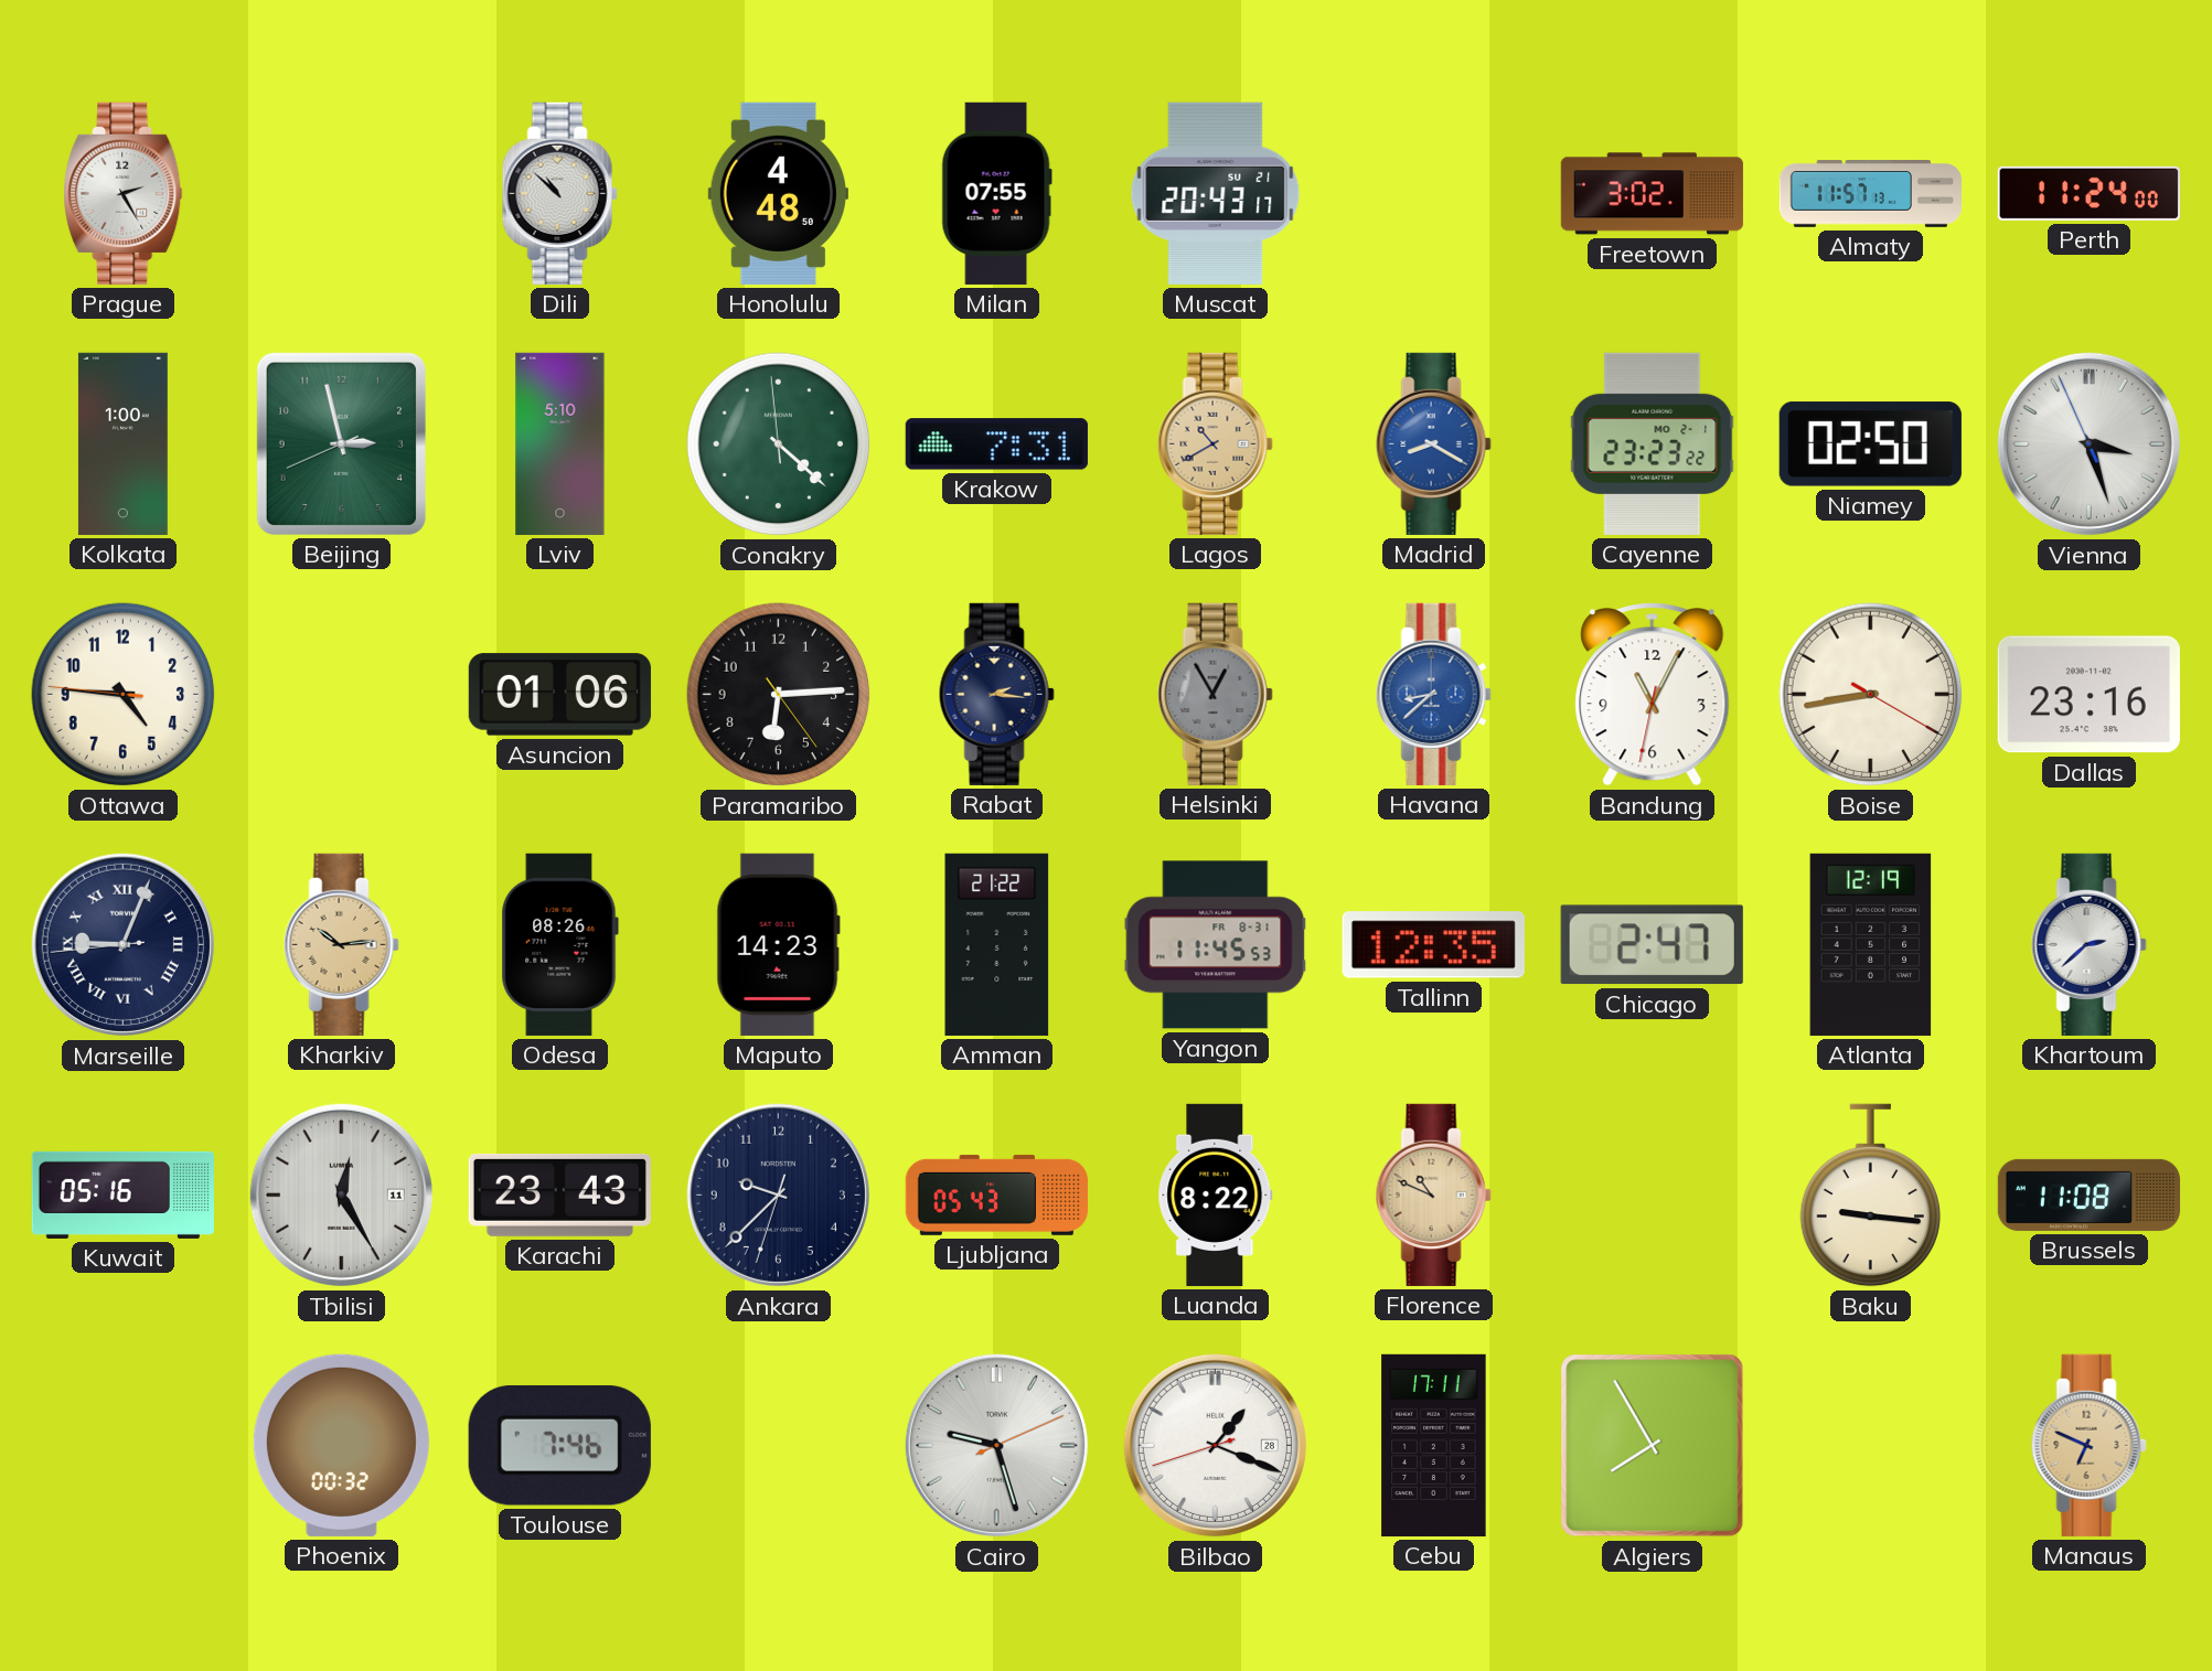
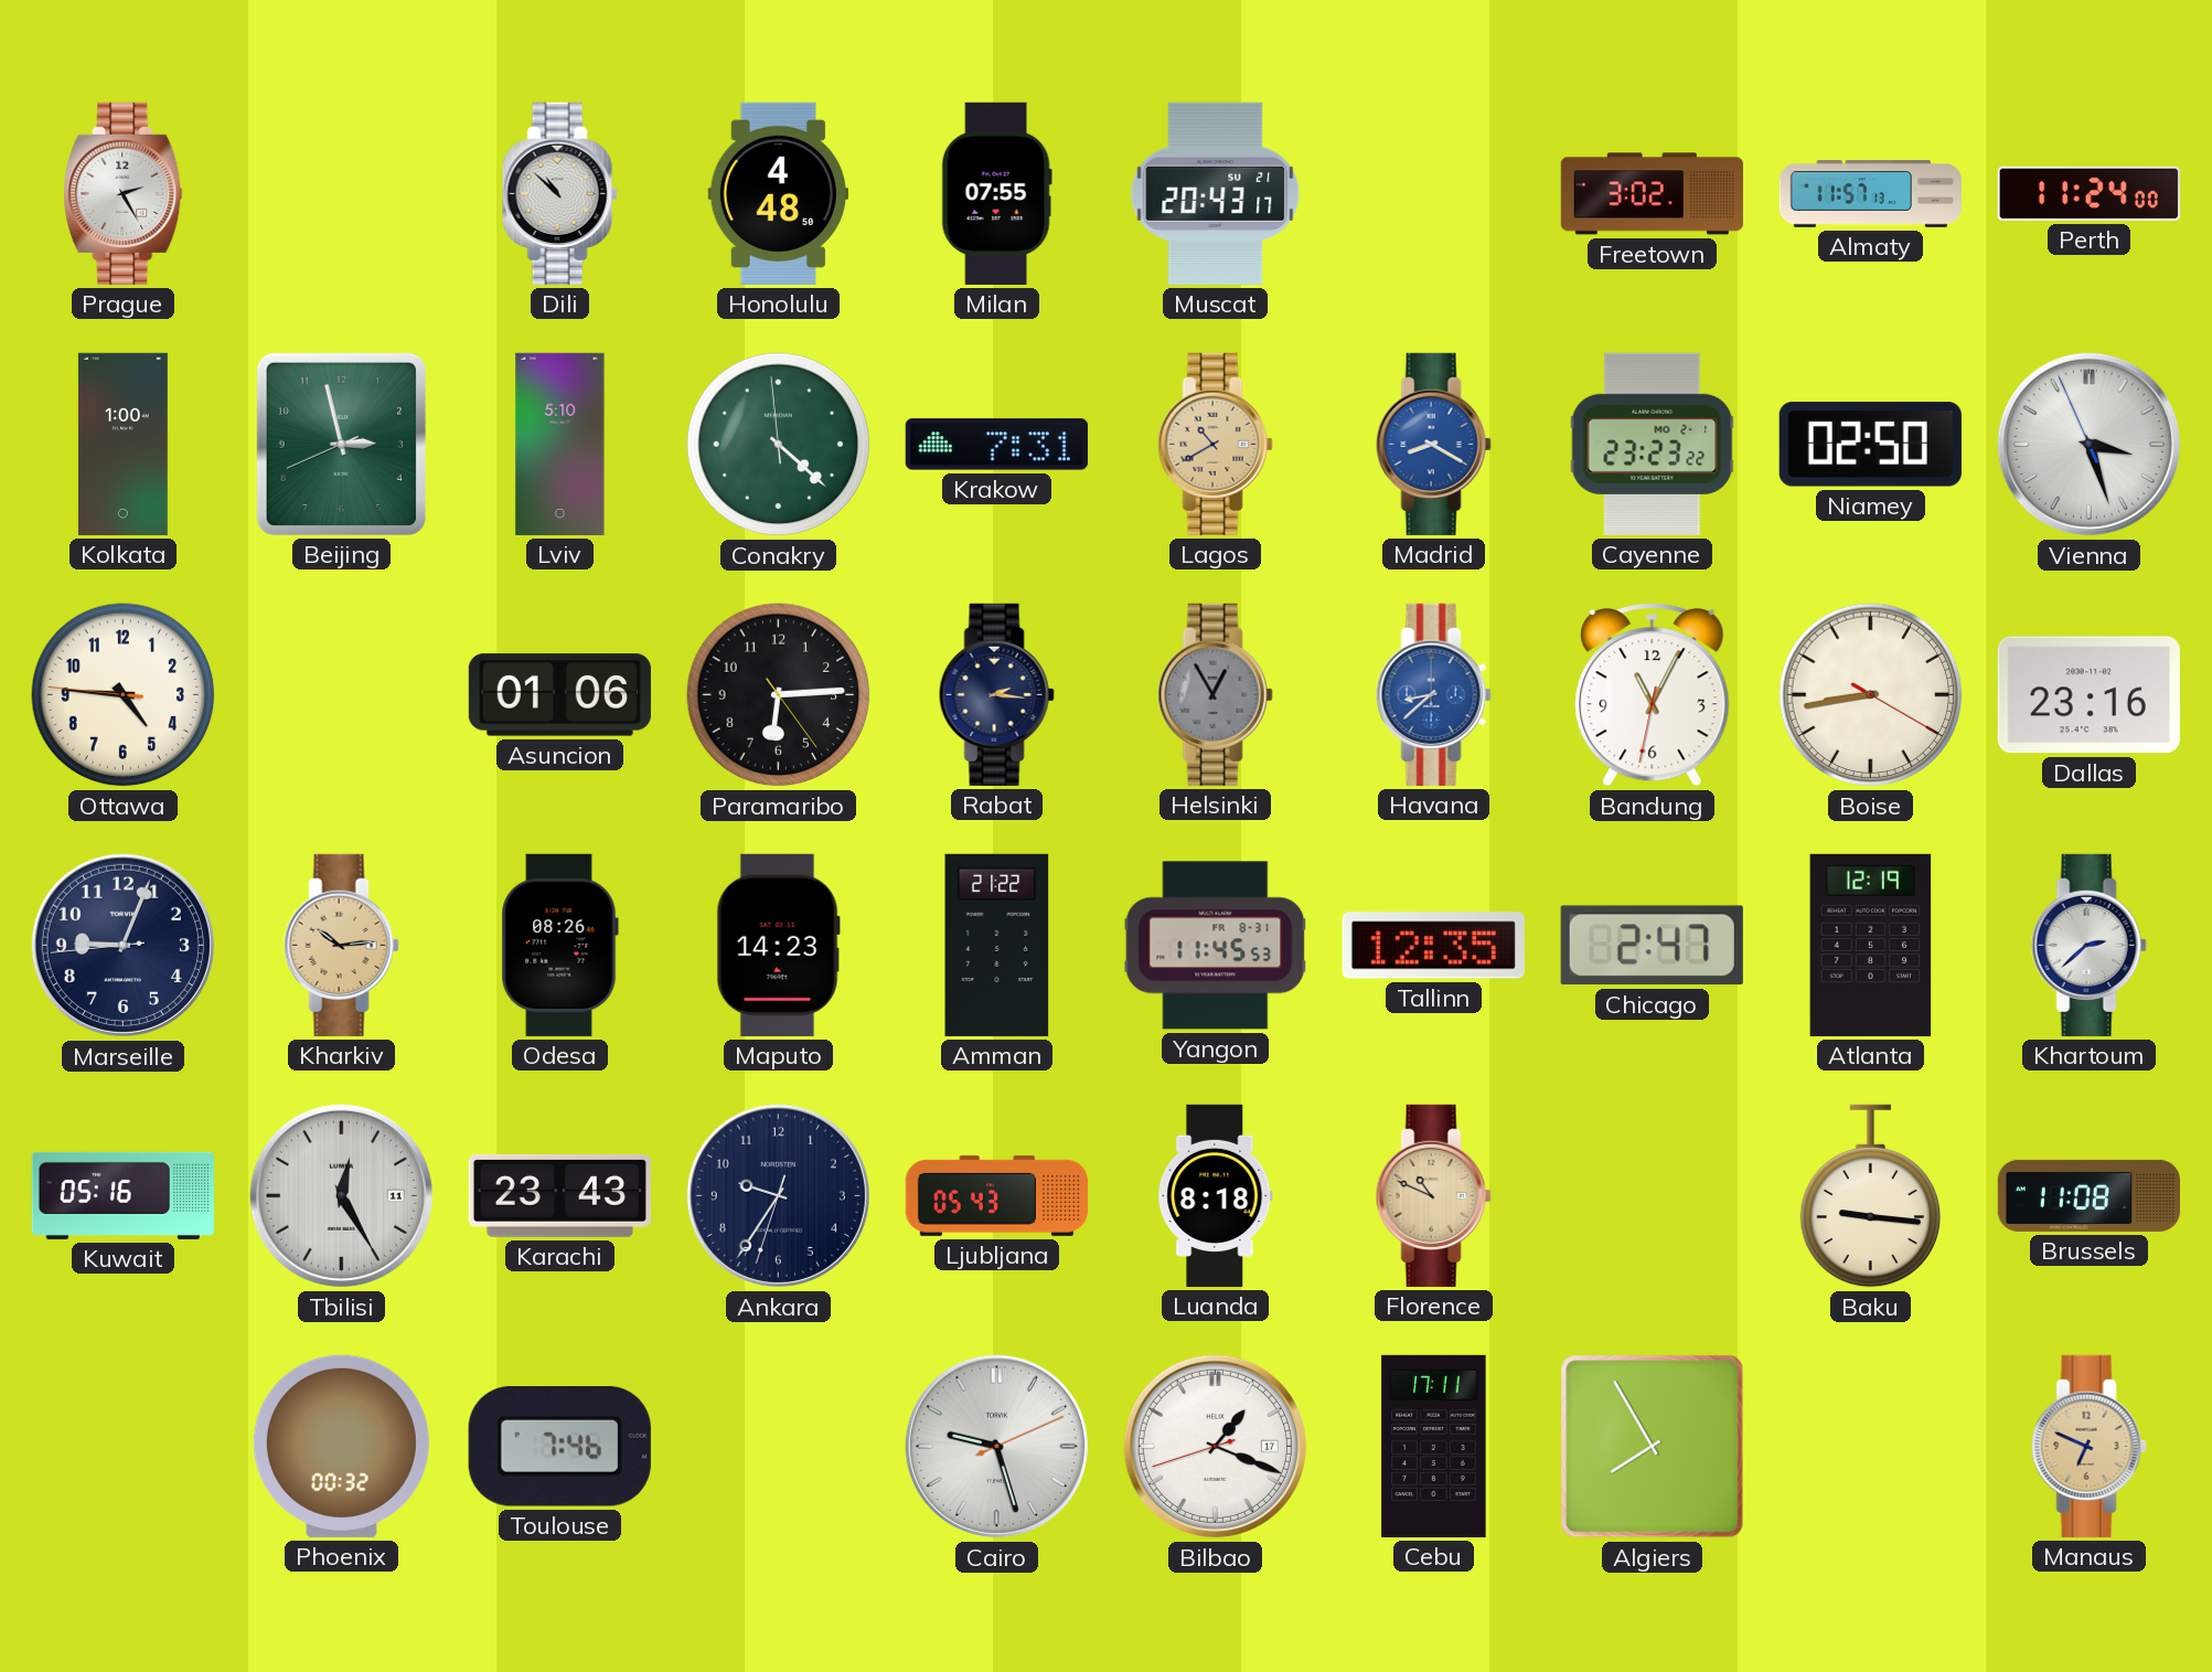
Marseille numerals: Roman -> Arabic (122, 945)
Ankara: 9:37 -> 9:35 (778, 1195)
Luanda: 8:22 -> 8:18 (1216, 1195)
Bilbao date: 28 -> 17 (1215, 1446)
